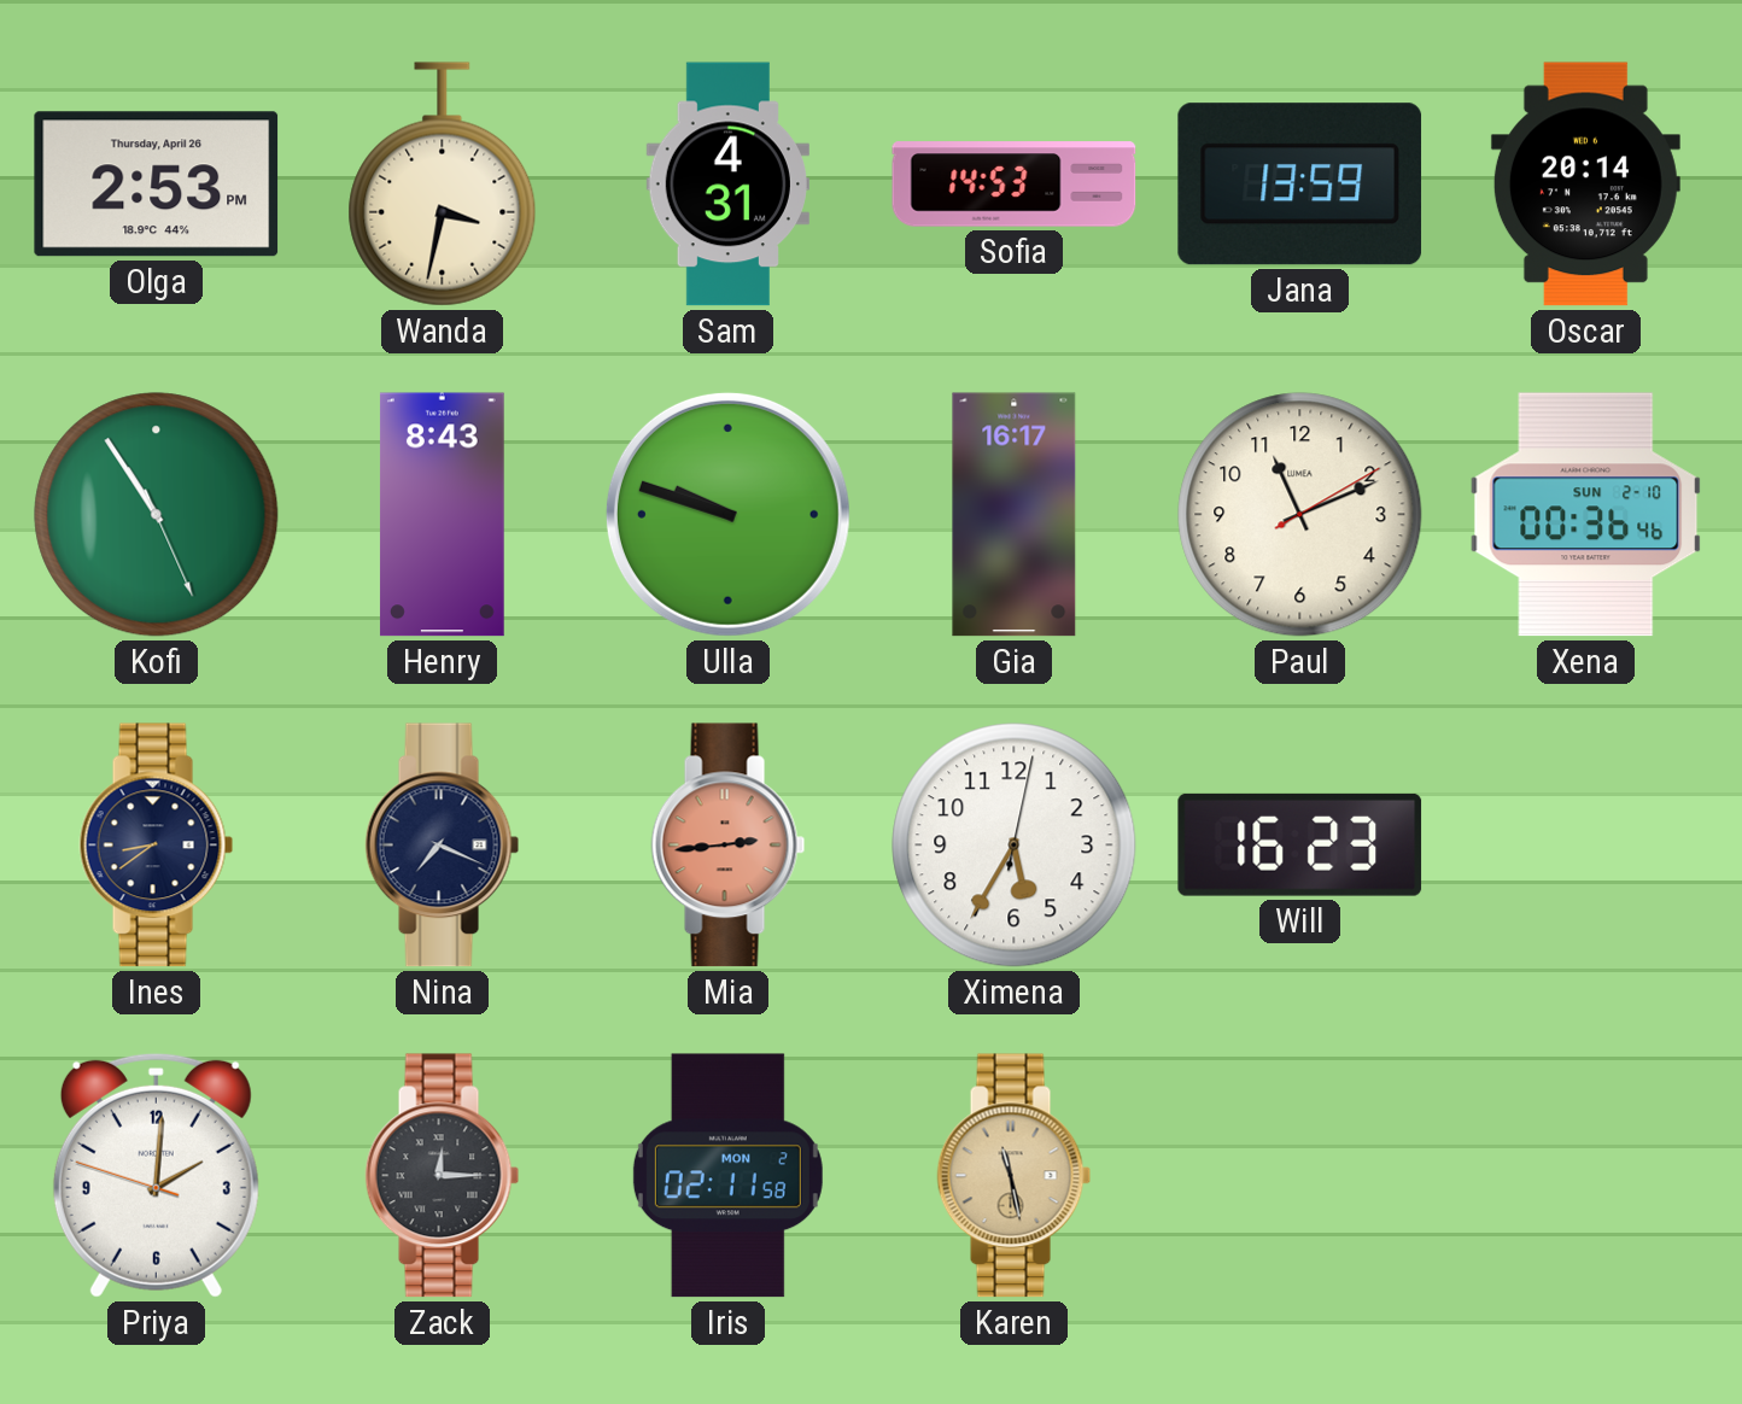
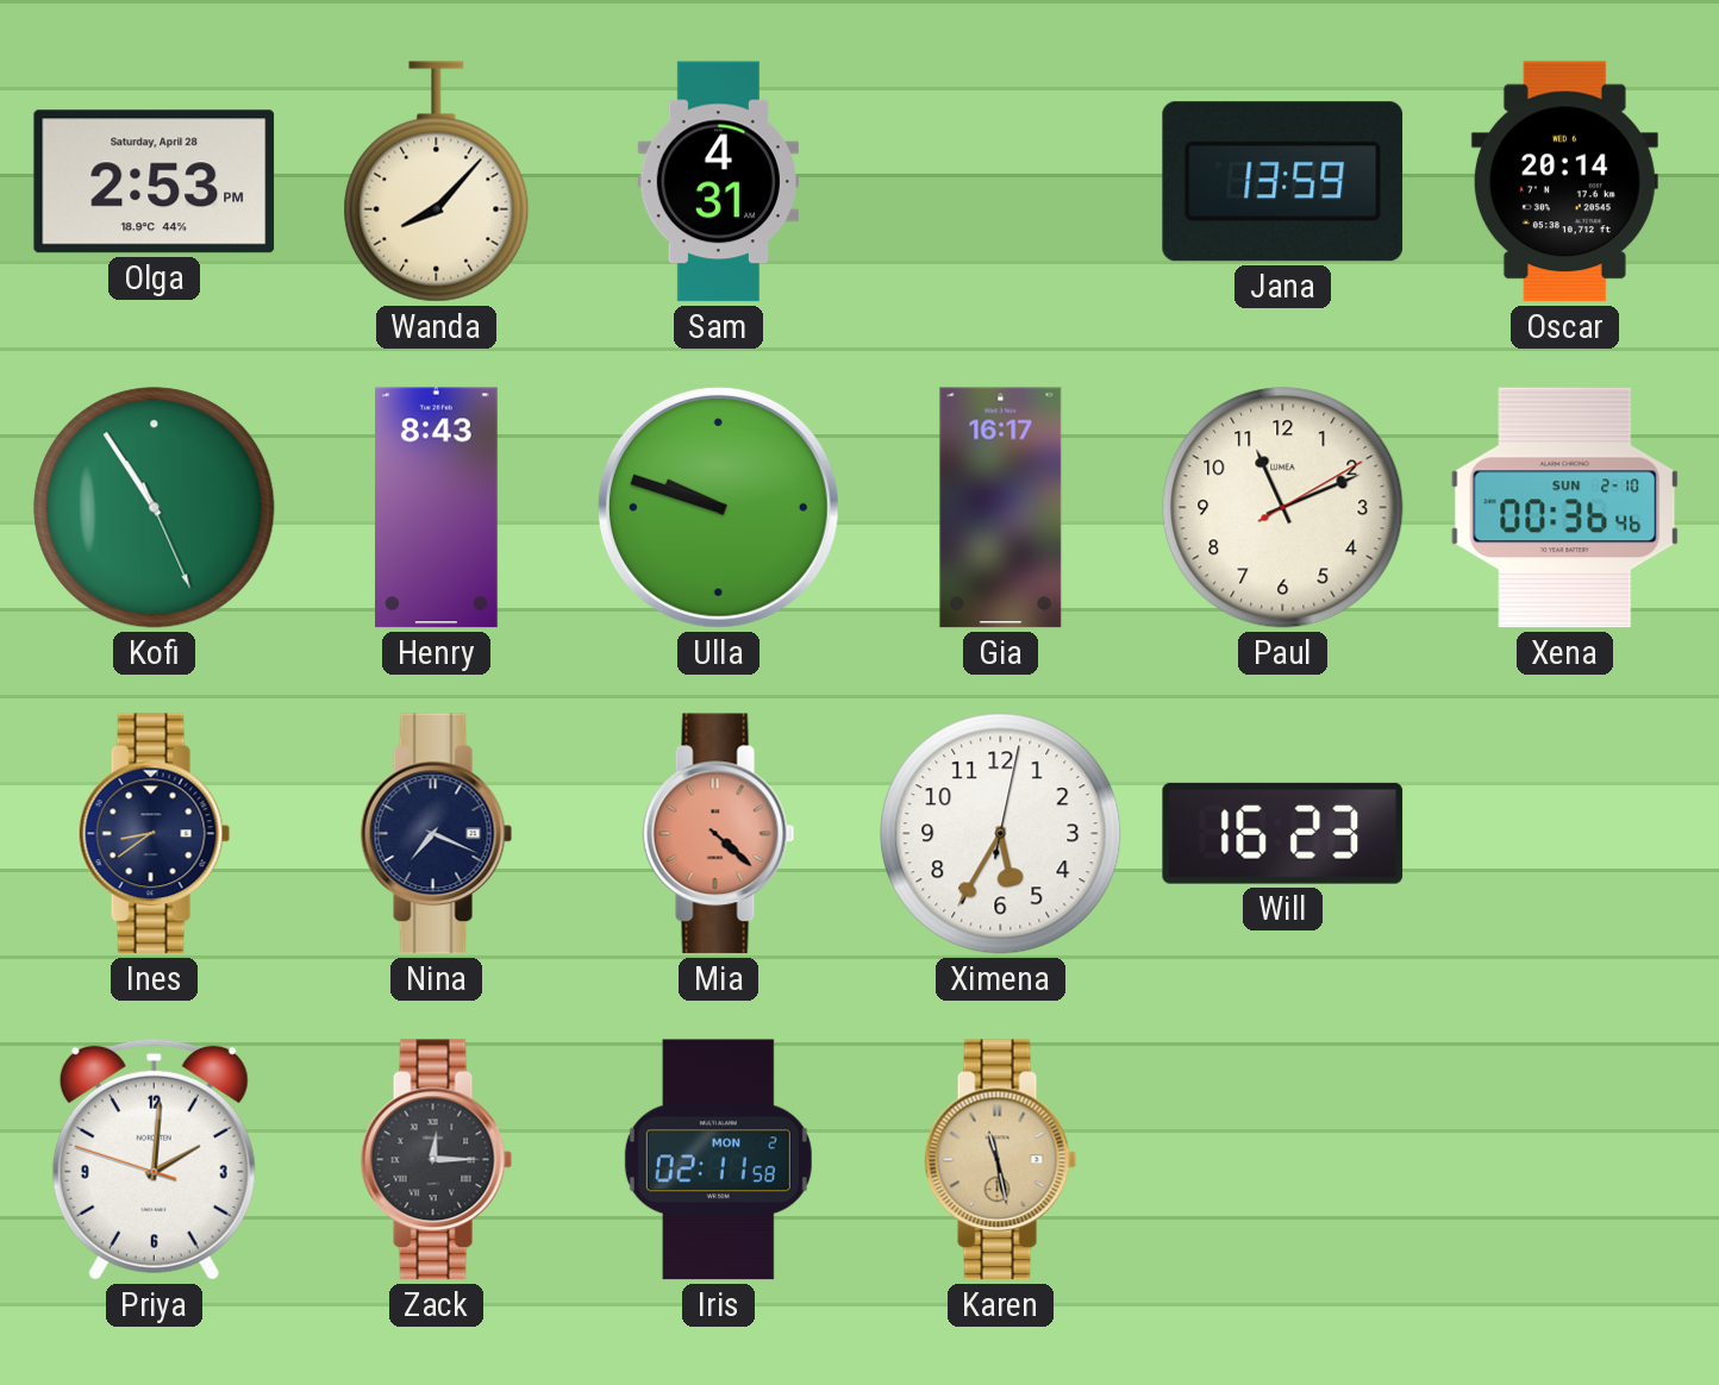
Olga date: Thursday, April 26 -> Saturday, April 28 (155, 182)
Wanda: 3:32 -> 8:07 (437, 182)
Sofia: 14:53 -> none (1015, 185)
Mia: 2:44 -> 4:22 (719, 834)
